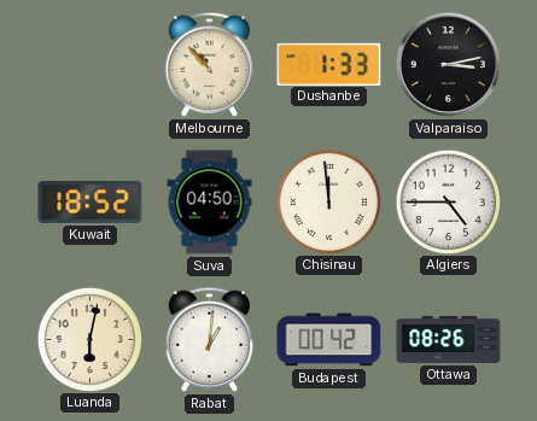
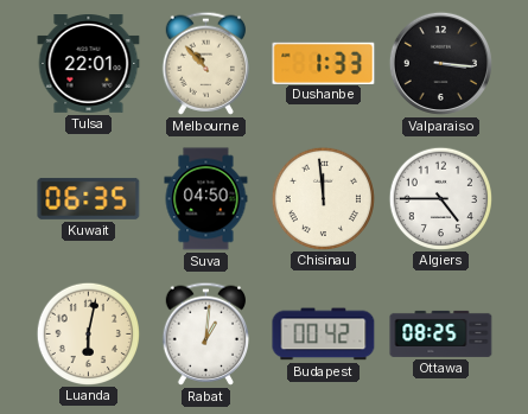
Tulsa: none -> 22:01 (89, 64)
Valparaiso: 3:13 -> 3:16 (440, 63)
Kuwait: 18:52 -> 06:35 (89, 198)
Ottawa: 08:26 -> 08:25 (441, 333)
